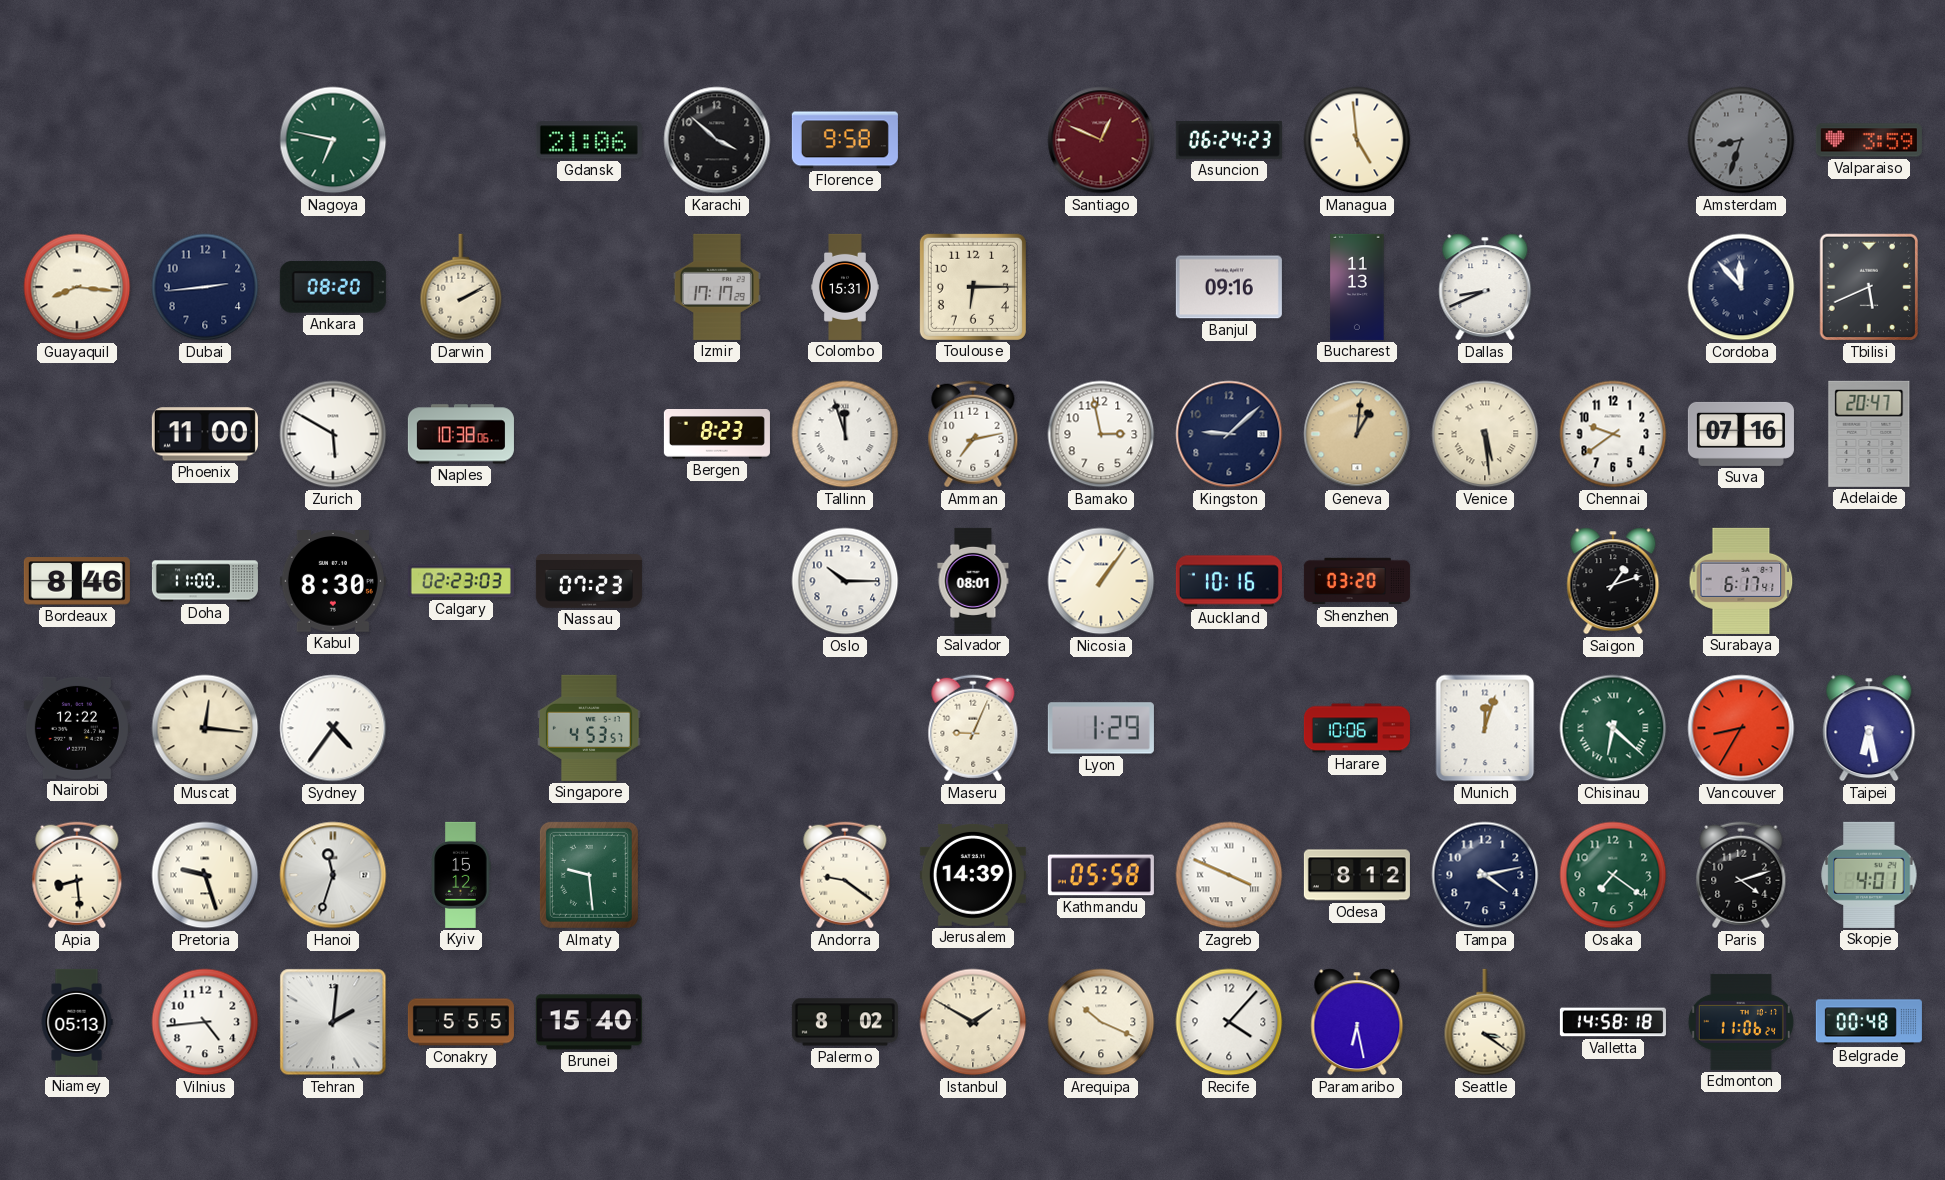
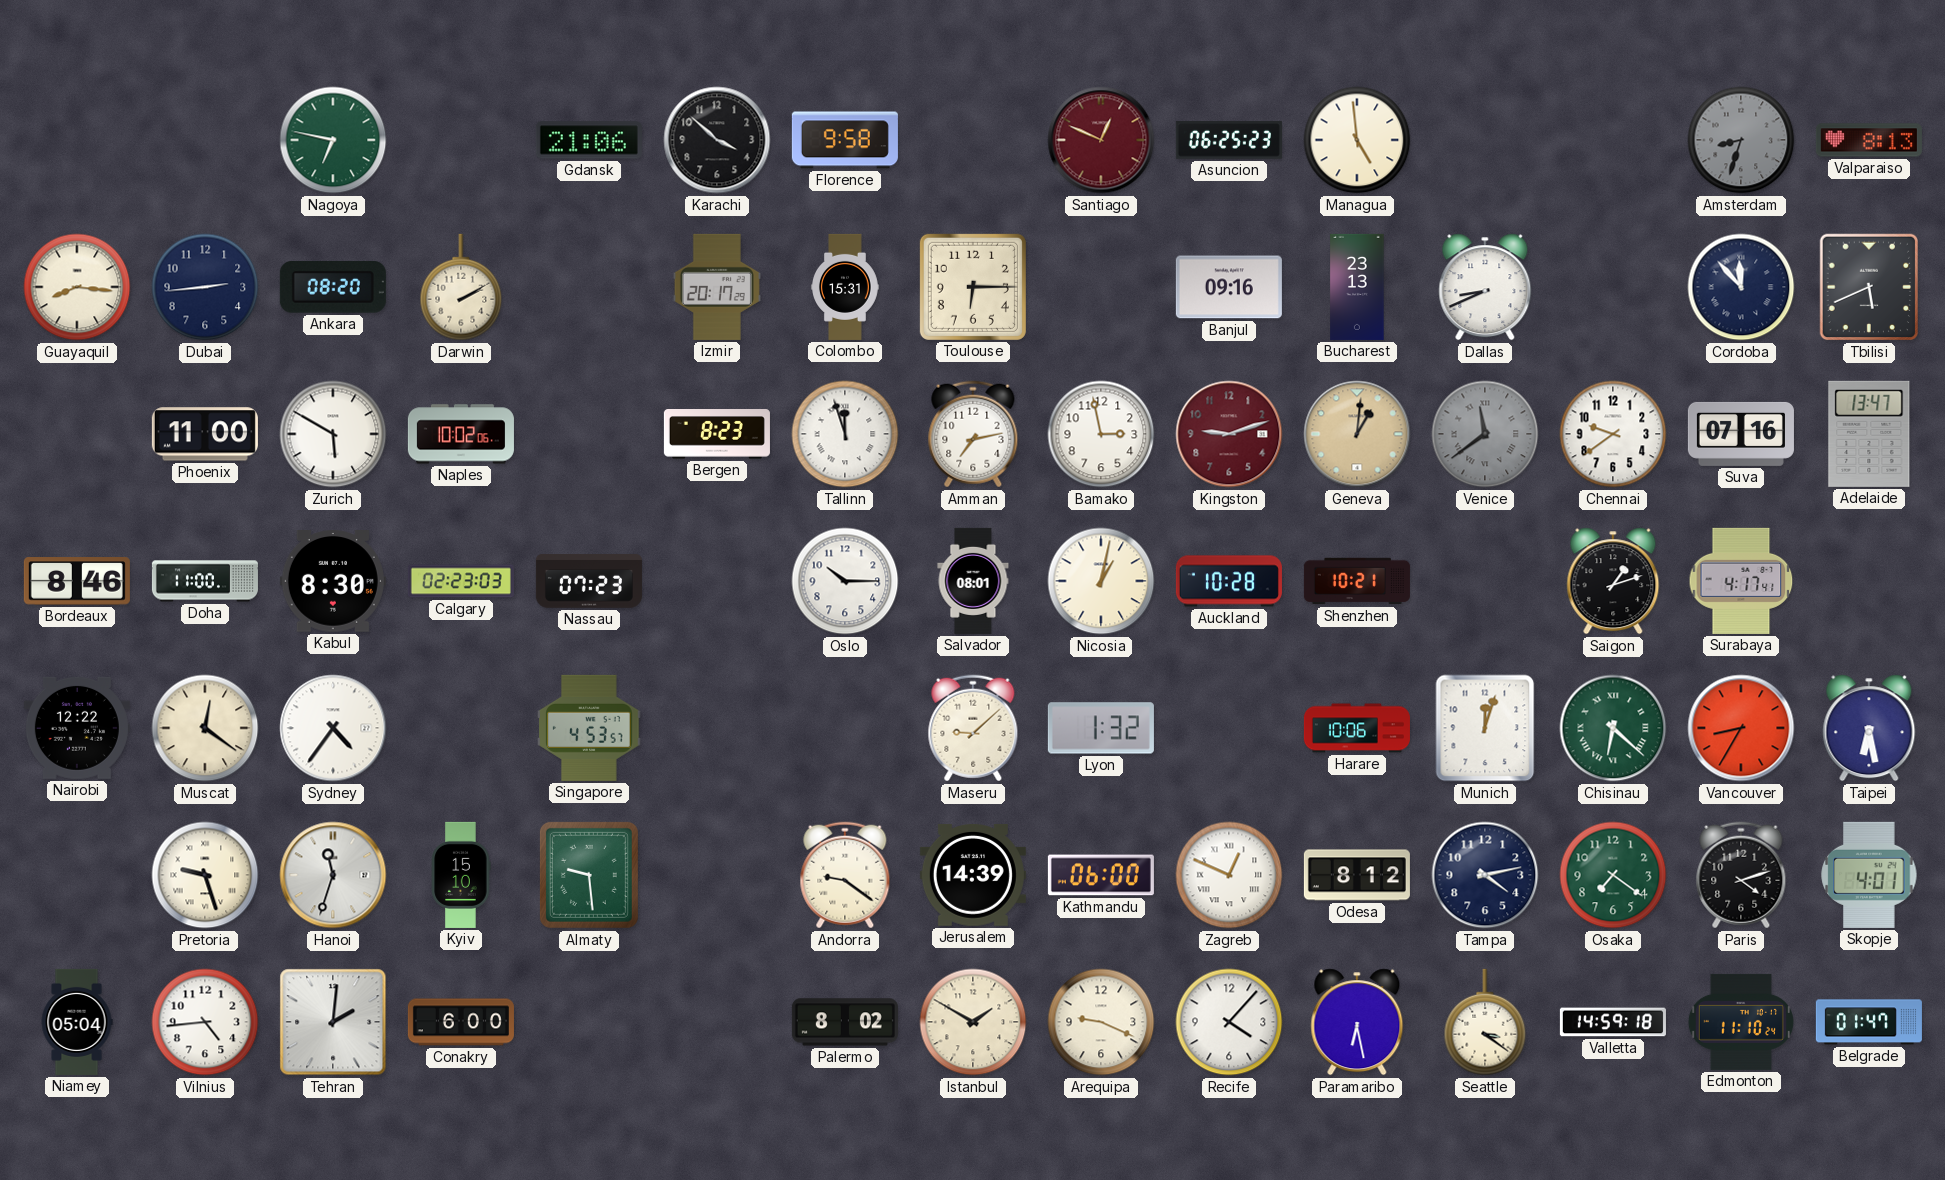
Asuncion: 06:24 -> 06:25 (1229, 140)
Valparaiso: 3:59 -> 8:13 (1869, 140)
Izmir: 17:17 -> 20:17 (717, 287)
Bucharest: 11:13 -> 23:13 (1357, 287)
Naples: 10:38 -> 10:02 (461, 434)
Kingston: 9:08 -> 9:12 (1229, 434)
Kingston dial: navy -> burgundy (1229, 434)
Venice: 5:29 -> 11:39 (1485, 434)
Venice dial: cream -> grey (1485, 434)
Adelaide: 20:47 -> 13:47 (1869, 434)
Nicosia: 1:06 -> 1:02 (1101, 581)
Auckland: 10:16 -> 10:28 (1229, 581)
Shenzhen: 03:20 -> 10:21 (1357, 581)
Surabaya: 6:17 -> 4:17 (1741, 581)
Muscat: 12:16 -> 12:21 (205, 728)
Maseru: 9:04 -> 9:08 (973, 728)
Lyon: 1:29 -> 1:32 (1101, 728)
Apia: 8:29 -> none (77, 875)
Kyiv: 15:12 -> 15:10 (461, 875)
Kathmandu: 05:58 -> 06:00 (1101, 875)
Zagreb: 3:49 -> 12:49 (1229, 875)
Niamey: 05:13 -> 05:04 (77, 1022)
Conakry: 5:55 -> 6:00 (461, 1022)
Brunei: 15:40 -> none (589, 1022)
Arequipa: 10:19 -> 9:19 (1101, 1022)
Valletta: 14:58 -> 14:59 (1613, 1022)
Edmonton: 11:06 -> 11:10 (1741, 1022)
Belgrade: 00:48 -> 01:47 (1869, 1022)
